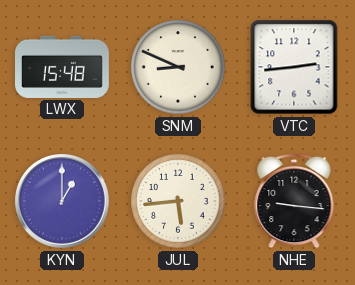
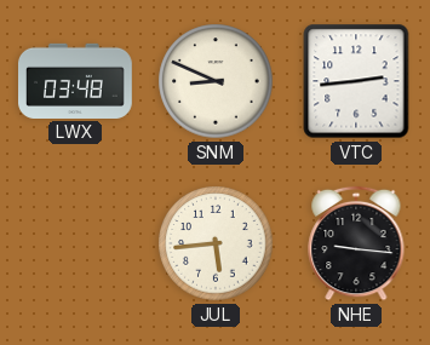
LWX: 15:48 -> 03:48 (76, 81)
KYN: 1:00 -> none (63, 202)
